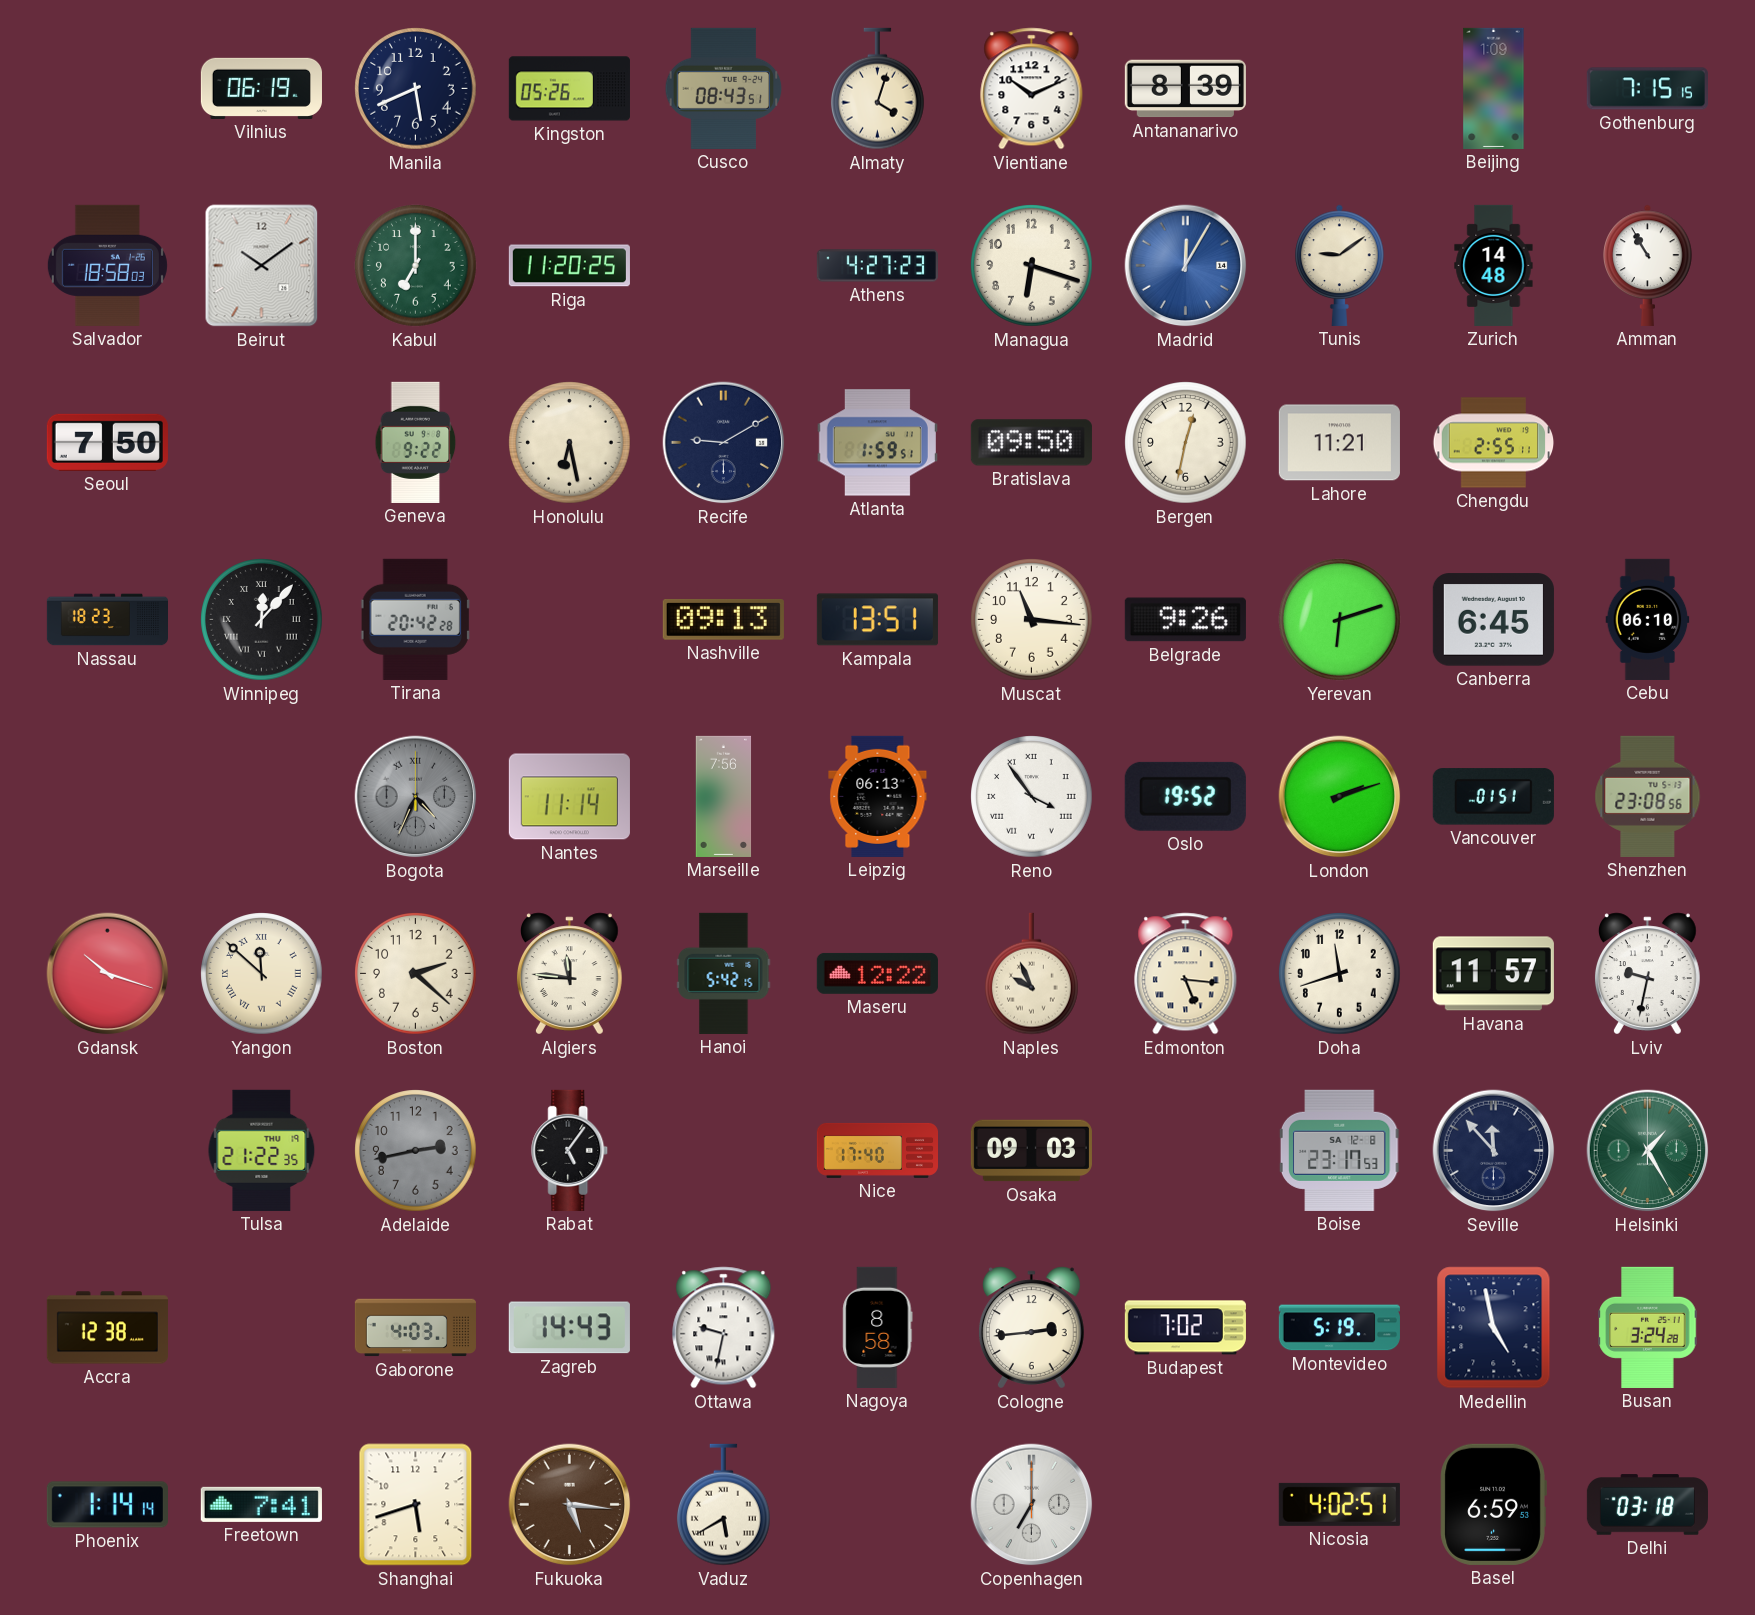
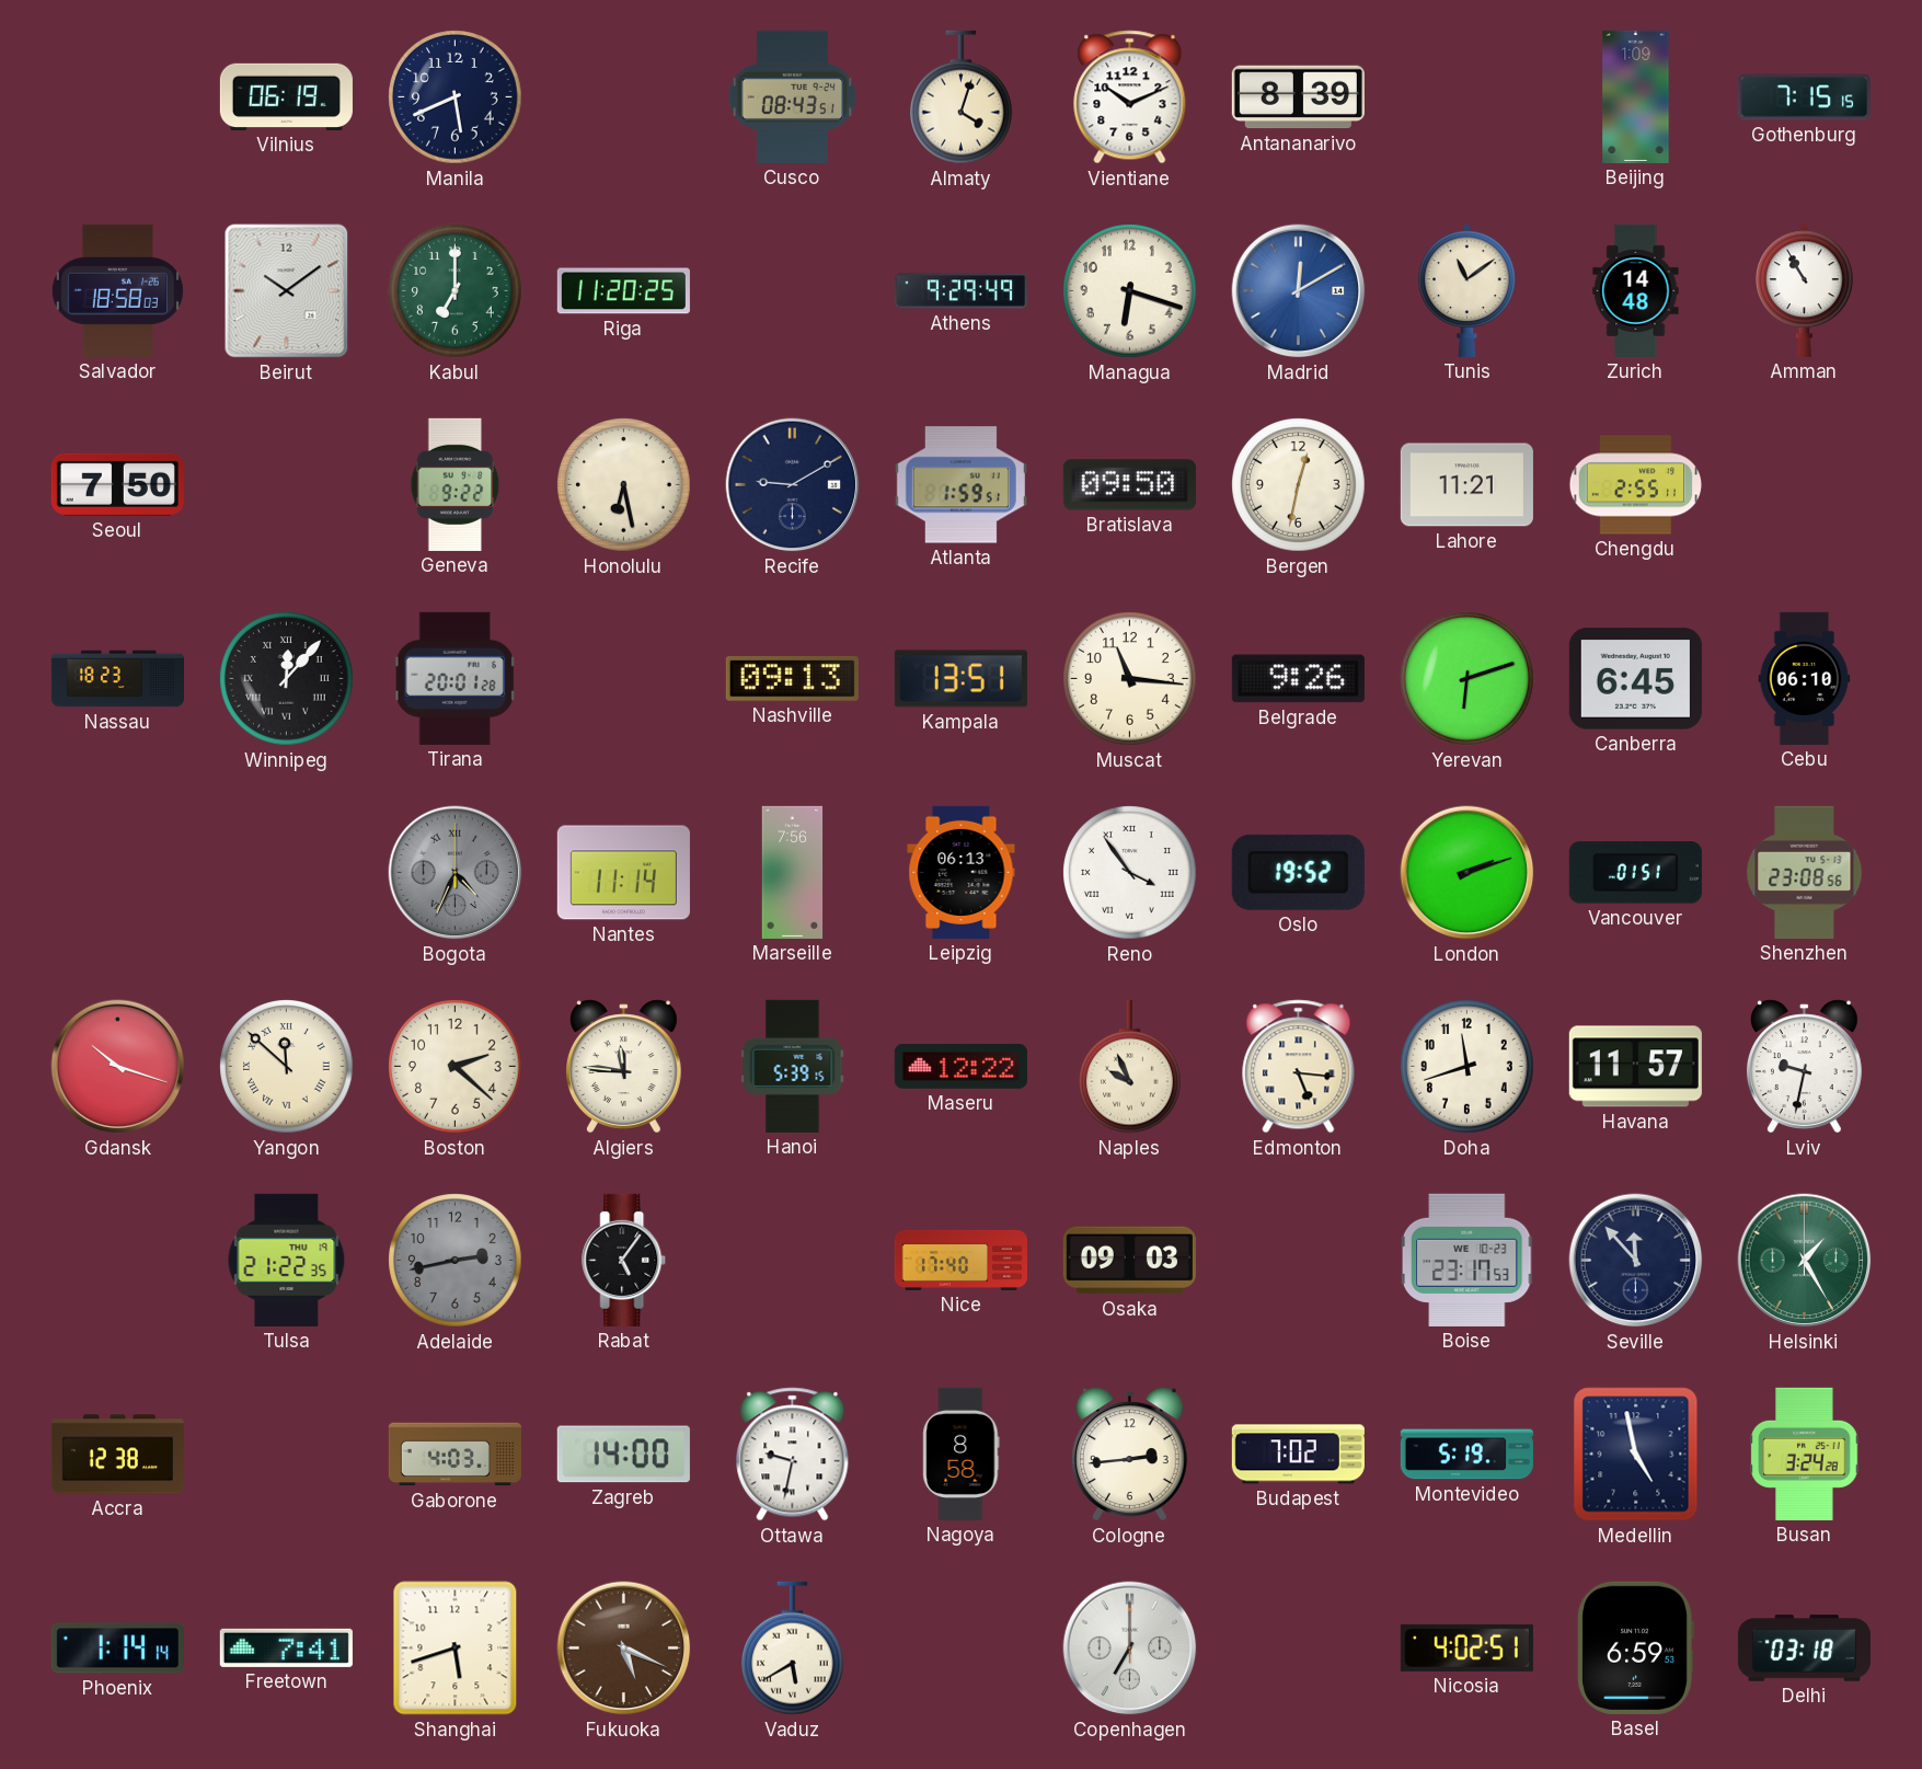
Kingston: 05:26 -> none (569, 89)
Athens: 4:27 -> 9:29 (960, 291)
Madrid: 12:05 -> 12:10 (1299, 291)
Tunis: 9:09 -> 11:09 (1468, 290)
Tirana: 20:42 -> 20:01 (456, 678)
Hanoi: 5:42 -> 5:39 (793, 1066)
Boise date: SA 12-8 -> WE 10-23 (1466, 1260)
Zagreb: 14:43 -> 14:00 (623, 1455)
Fukuoka: 5:16 -> 5:19 (624, 1649)
